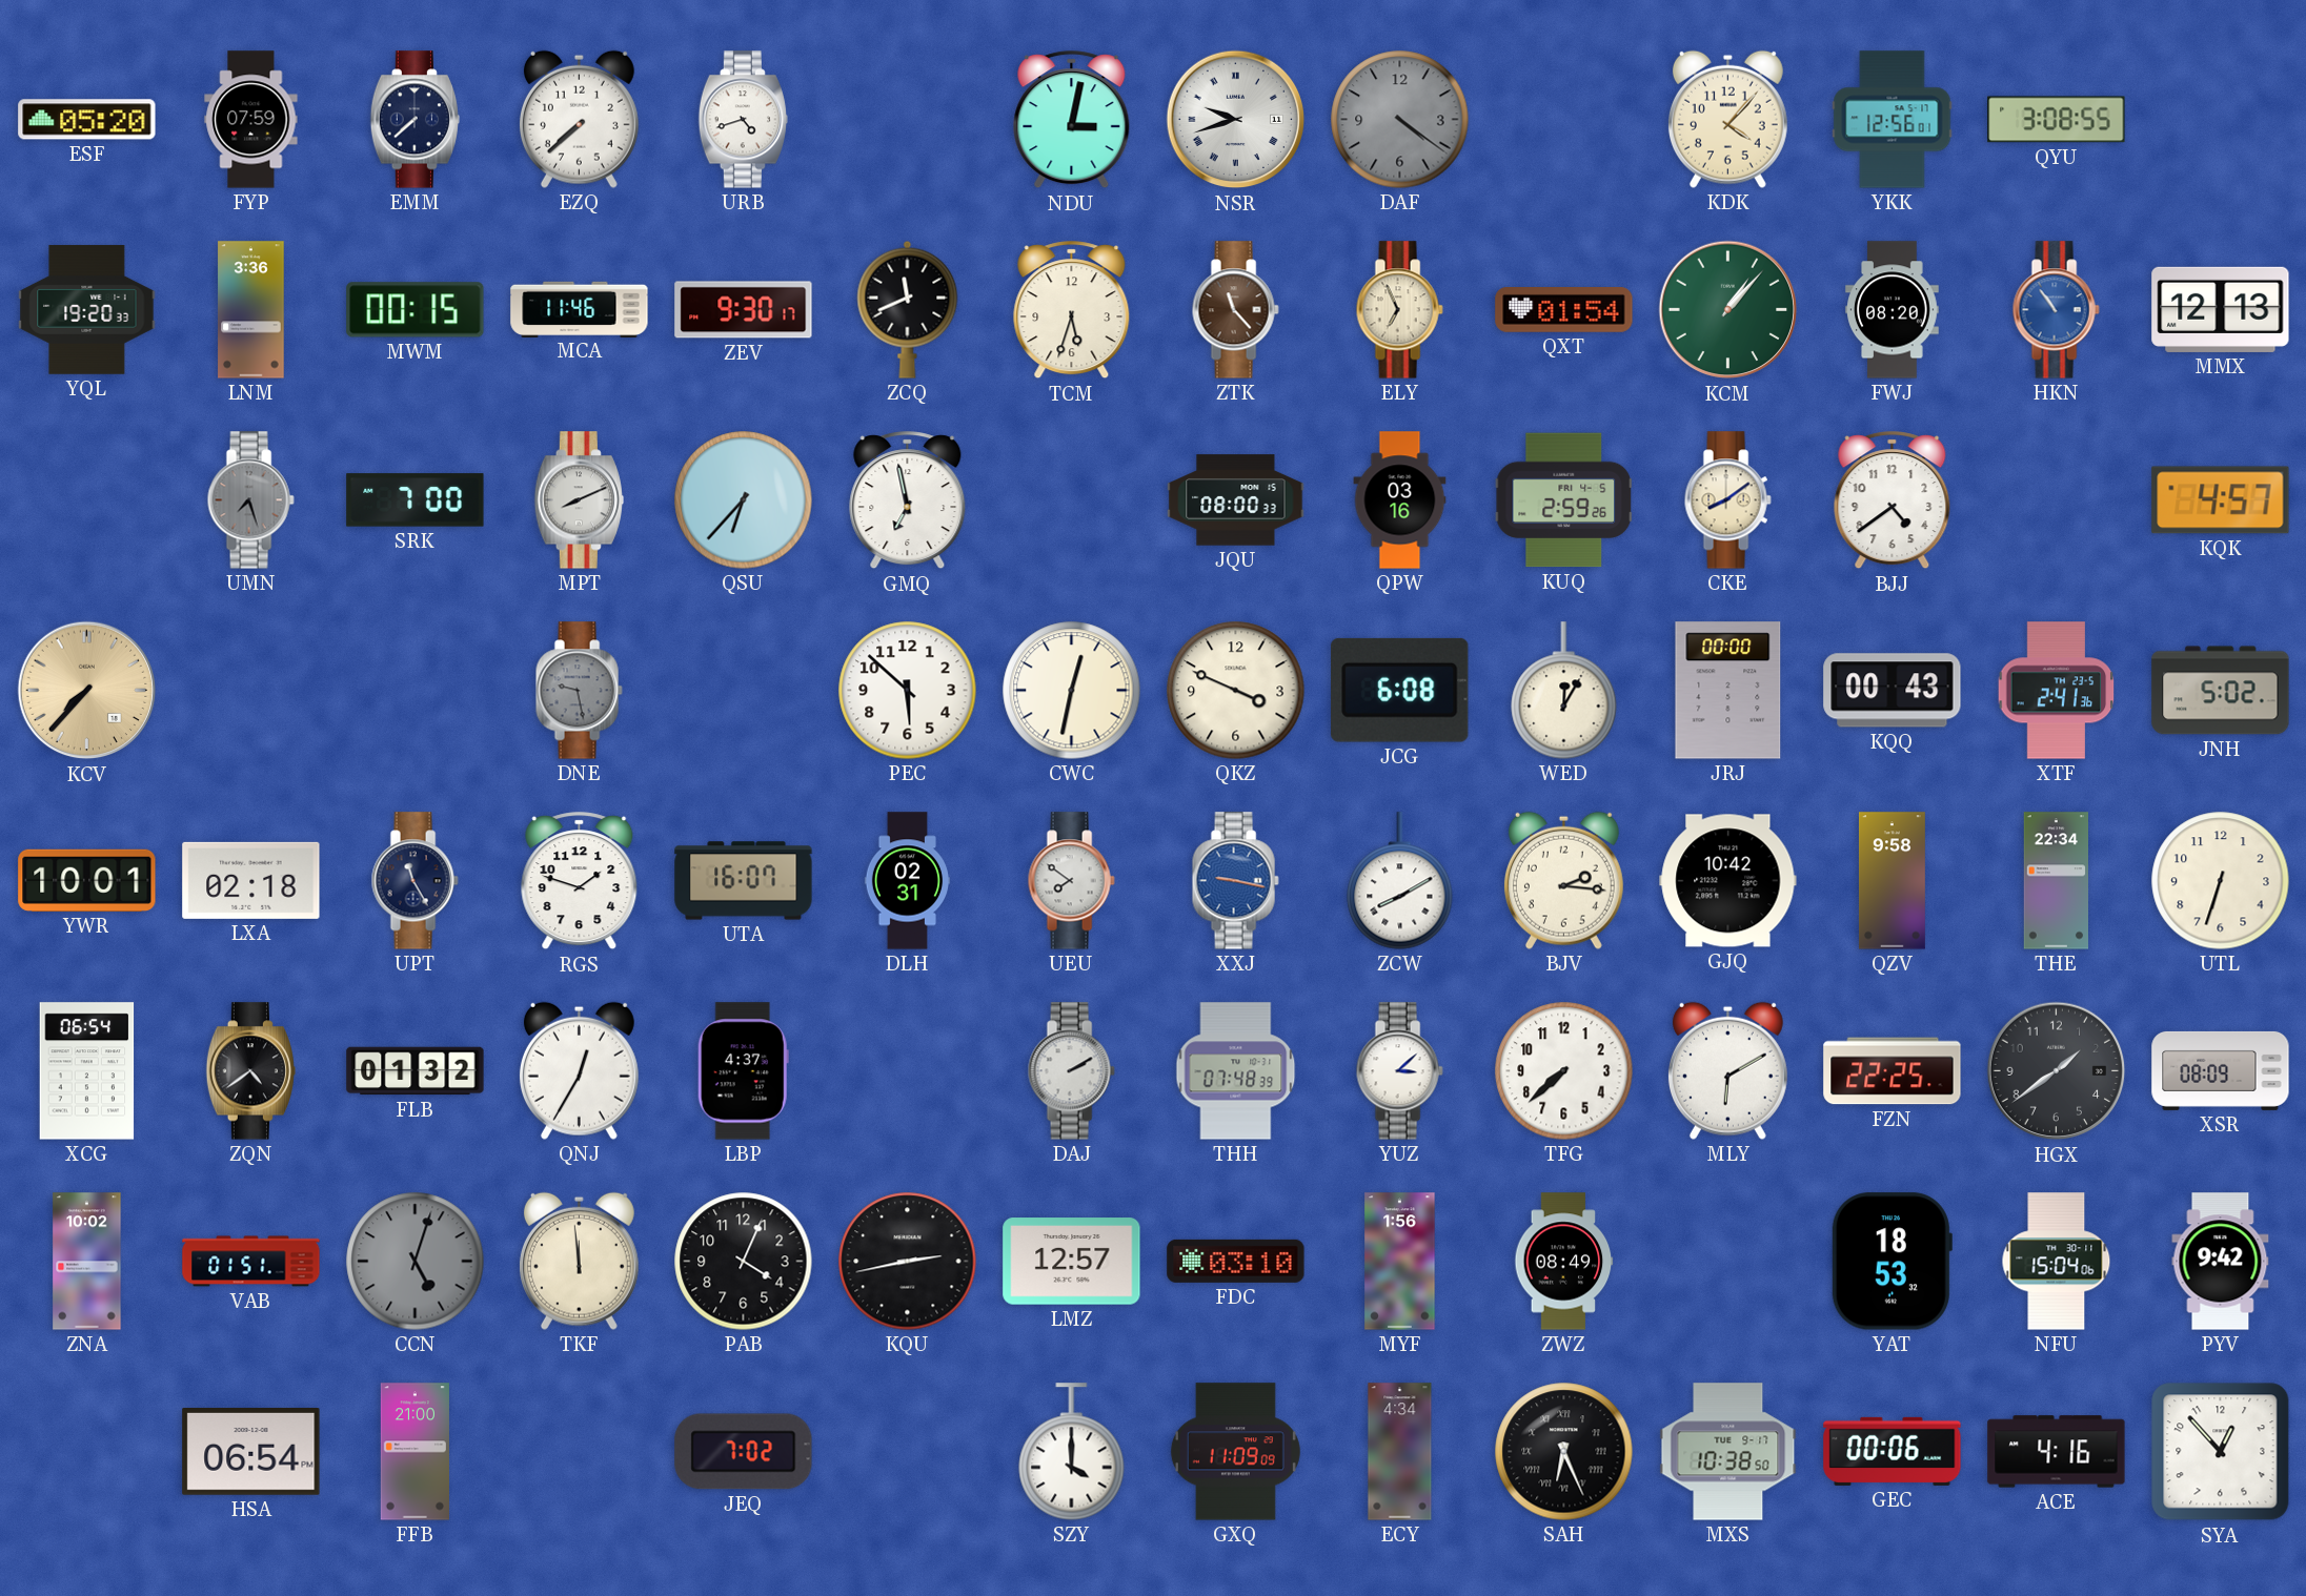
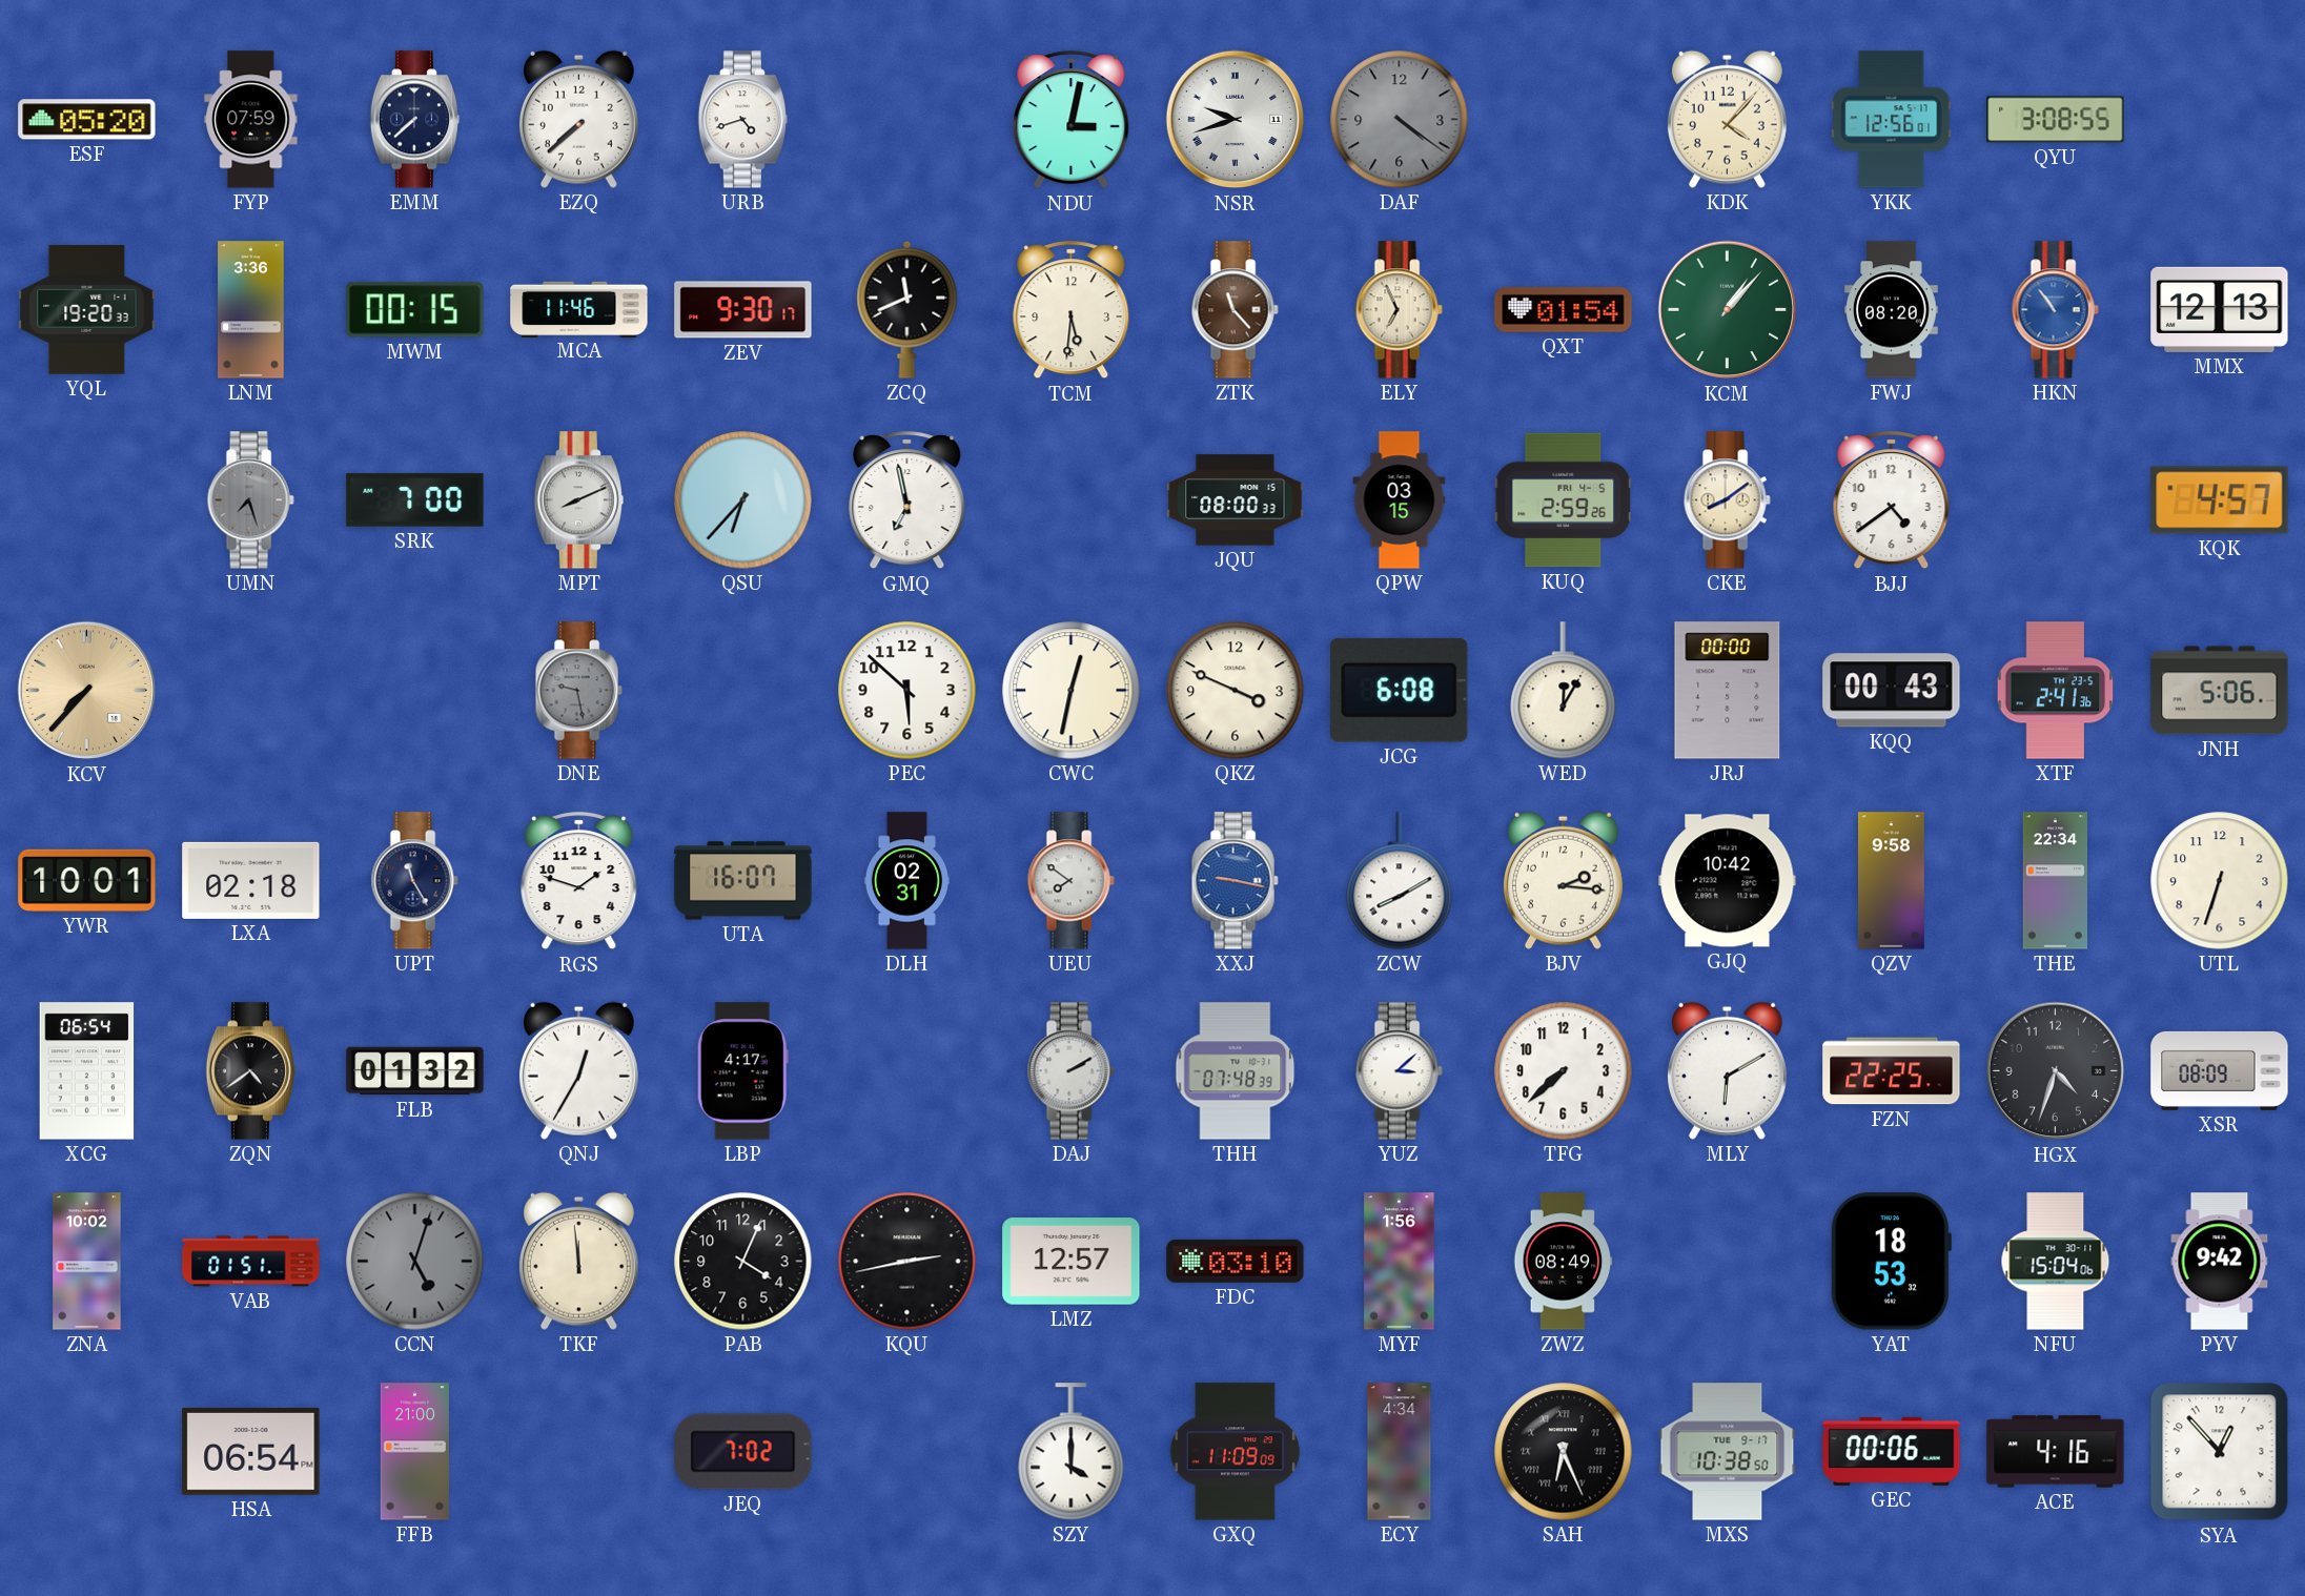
TCM: 5:33 -> 5:31 (1072, 310)
QPW: 03:16 -> 03:15 (1400, 500)
JNH: 5:02 -> 5:06 (2220, 691)
LBP: 4:37 -> 4:17 (742, 1071)
HGX: 1:39 -> 4:33 (2056, 1071)
